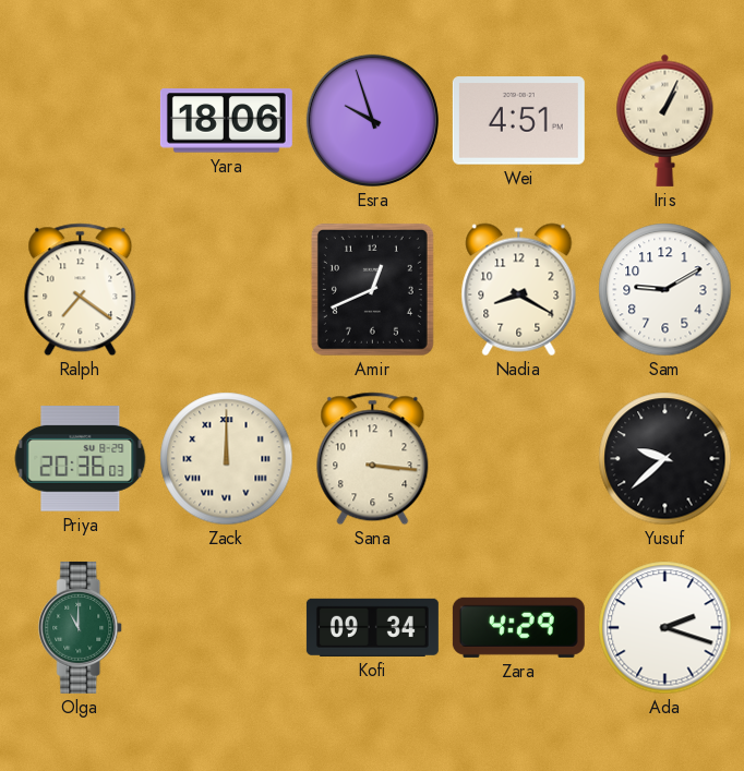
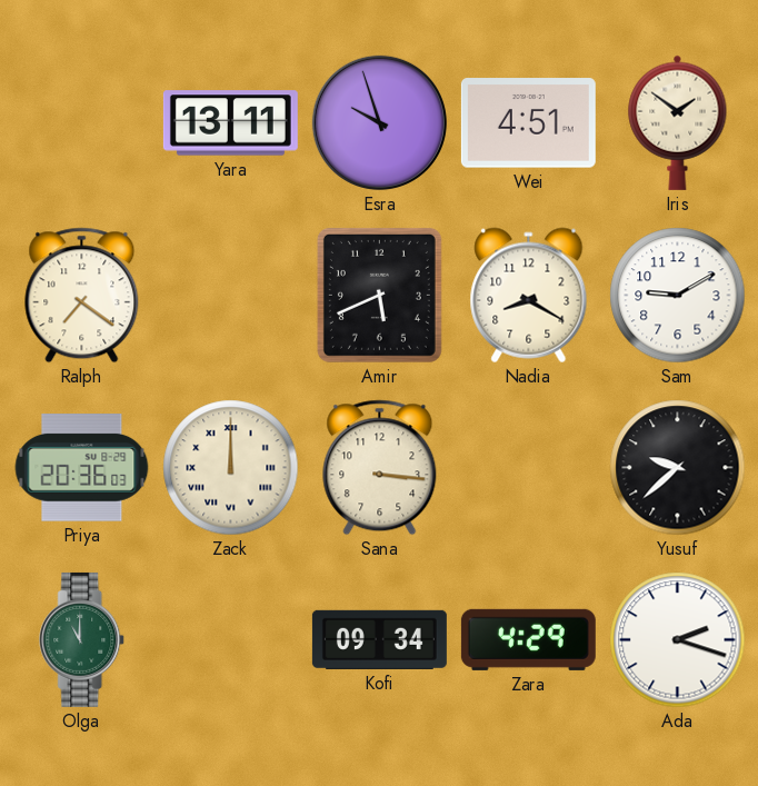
Yara: 18:06 -> 13:11 (230, 123)
Iris: 1:04 -> 1:51 (678, 122)
Amir: 12:41 -> 5:41 (379, 295)
